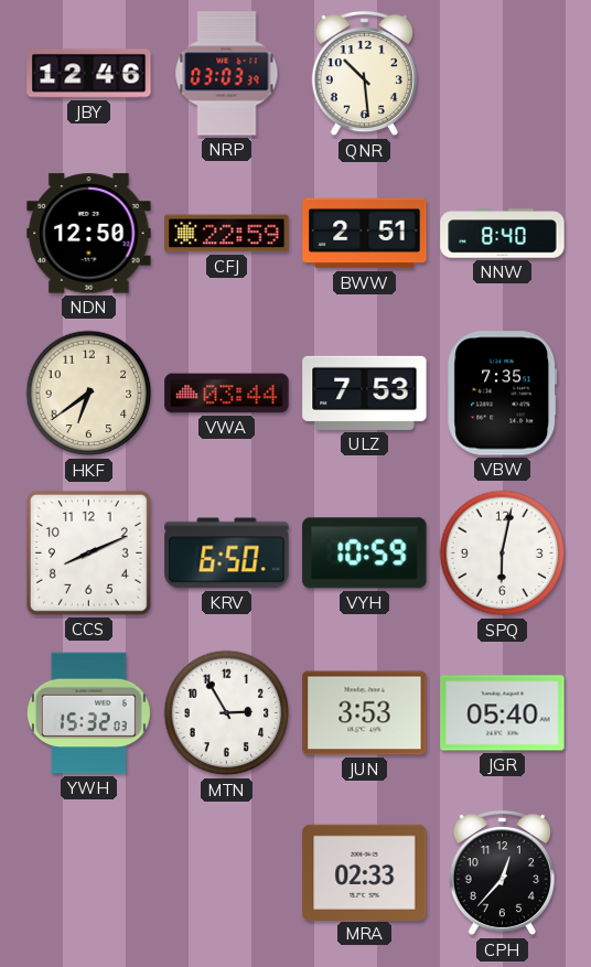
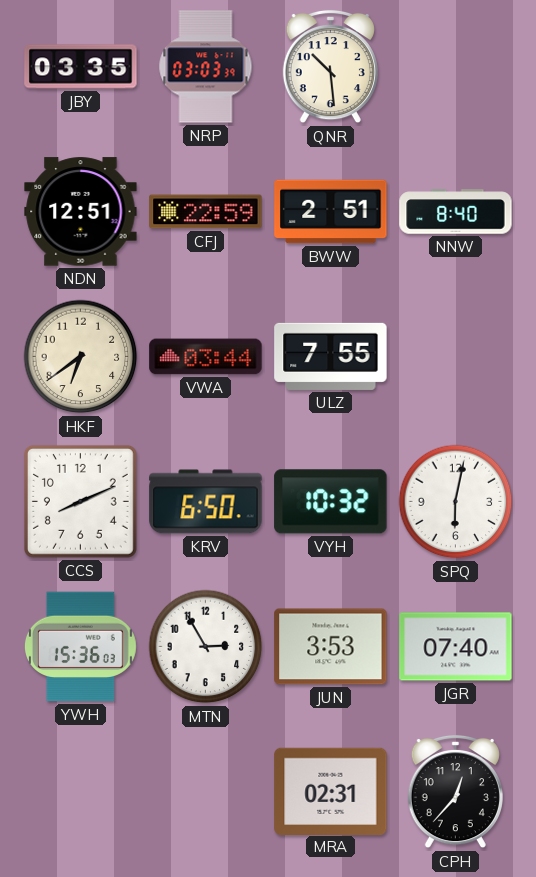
JBY: 12:46 -> 03:35 (81, 67)
NDN: 12:50 -> 12:51 (81, 212)
ULZ: 7:53 -> 7:55 (331, 356)
VBW: 7:35 -> none (503, 394)
VYH: 10:59 -> 10:32 (331, 502)
YWH: 15:32 -> 15:36 (80, 647)
JGR: 05:40 -> 07:40 (456, 647)
MRA: 02:33 -> 02:31 (331, 791)
